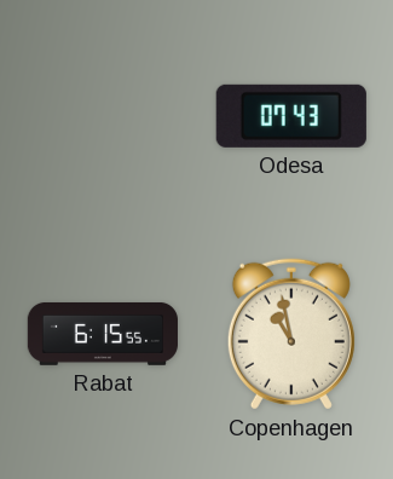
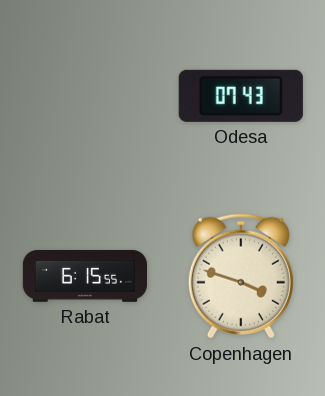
Copenhagen: 10:58 -> 3:48 (241, 276)
